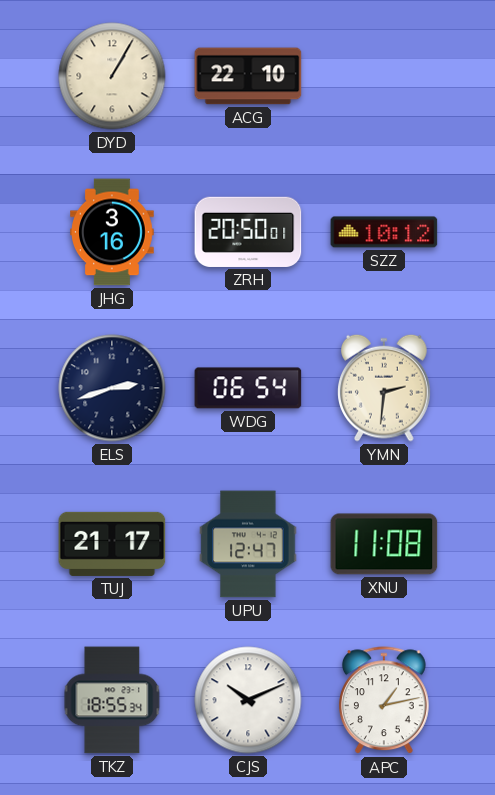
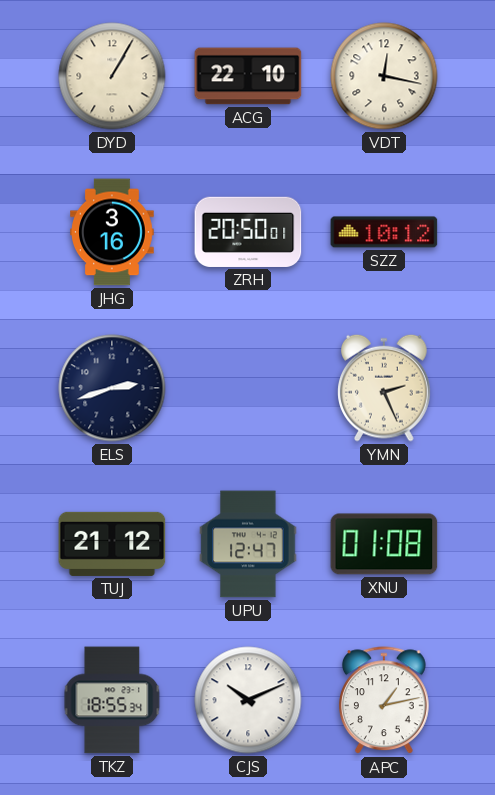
VDT: none -> 12:17 (384, 76)
WDG: 06:54 -> none (248, 388)
YMN: 2:31 -> 2:26 (384, 388)
TUJ: 21:17 -> 21:12 (112, 544)
XNU: 11:08 -> 01:08 (384, 544)
